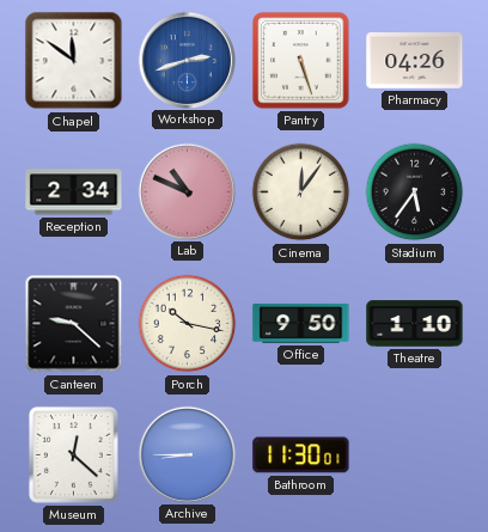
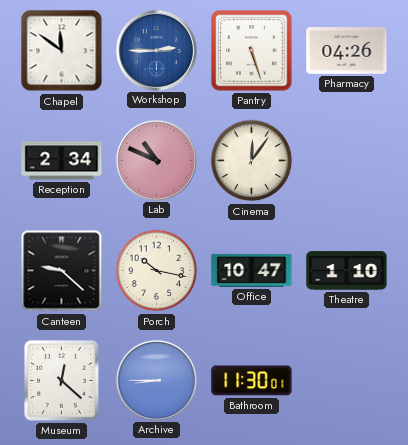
Workshop: 2:42 -> 2:45 (156, 50)
Stadium: 5:36 -> none (415, 192)
Office: 9:50 -> 10:47 (252, 270)
